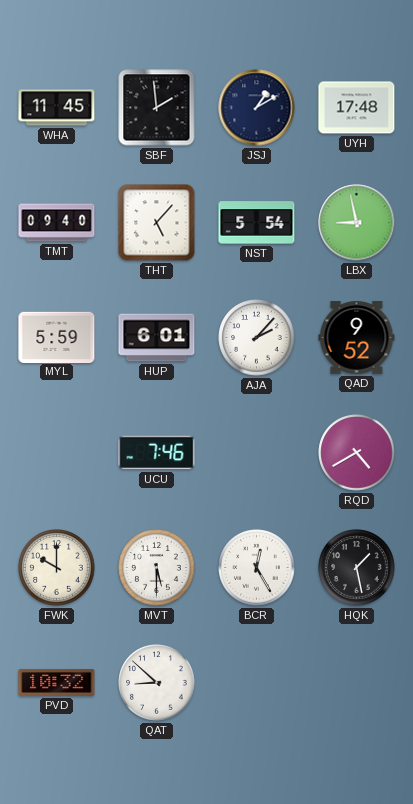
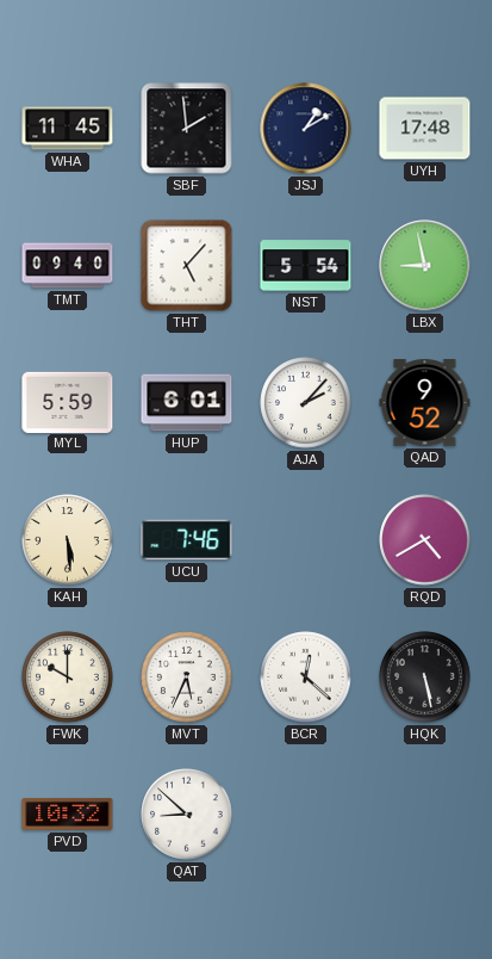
KAH: none -> 5:29 (68, 540)
MVT: 5:30 -> 5:34 (187, 678)
BCR: 12:25 -> 12:22 (306, 678)
HQK: 1:28 -> 5:28 (425, 678)
